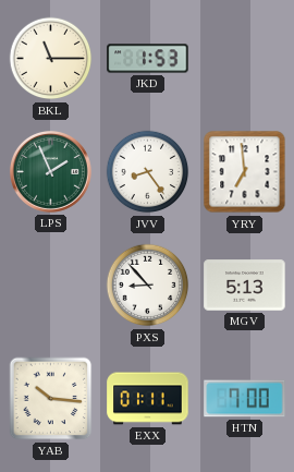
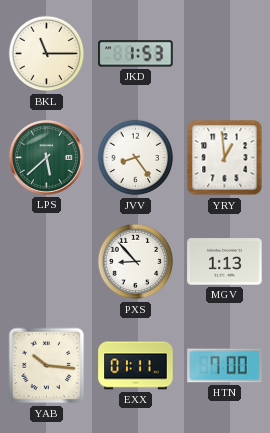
LPS: 1:56 -> 5:38 (46, 157)
YRY: 6:59 -> 12:59 (225, 158)
MGV: 5:13 -> 1:13 (225, 262)
